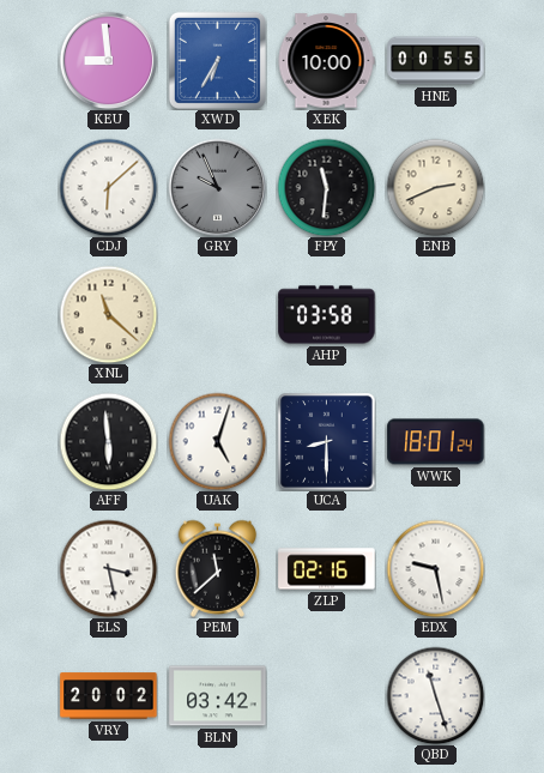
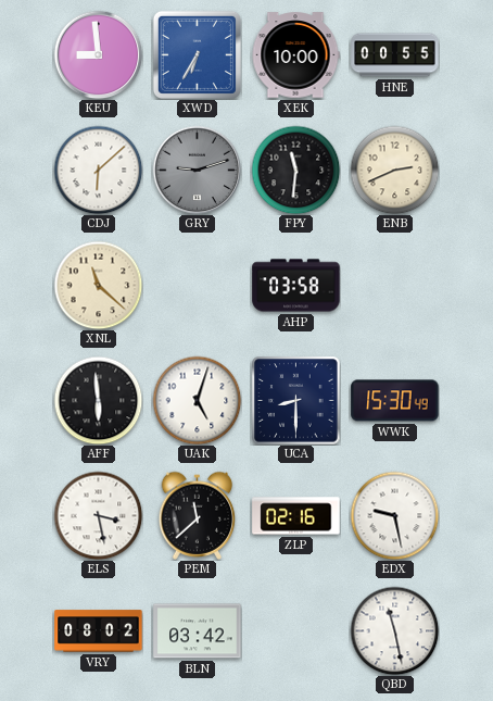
GRY: 9:56 -> 9:12 (197, 170)
WWK: 18:01 -> 15:30 (395, 401)
VRY: 20:02 -> 08:02 (99, 631)
QBD: 11:27 -> 11:28 (394, 630)
